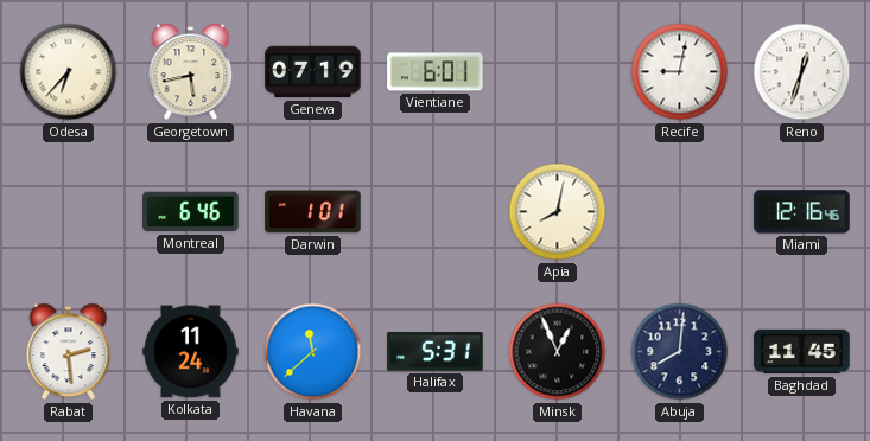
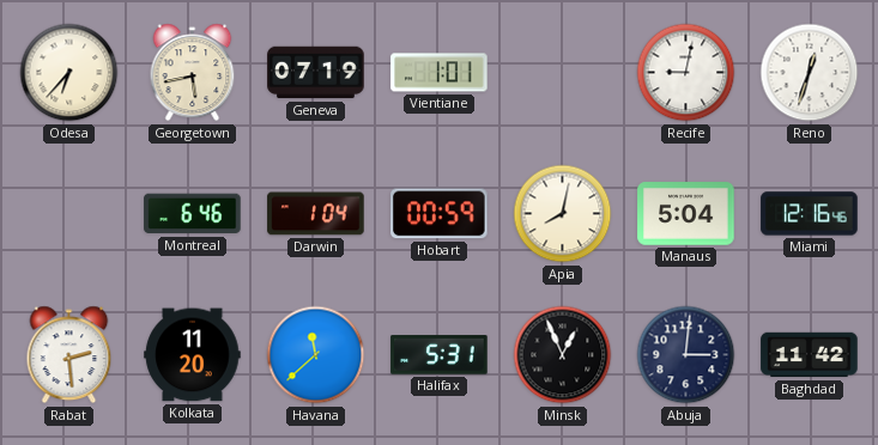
Vientiane: 6:01 -> 1:01 (440, 73)
Darwin: 1:01 -> 1:04 (316, 214)
Hobart: none -> 00:59 (440, 214)
Manaus: none -> 5:04 (686, 214)
Kolkata: 11:24 -> 11:20 (193, 355)
Abuja: 8:01 -> 3:01 (686, 355)
Baghdad: 11:45 -> 11:42 (810, 355)
